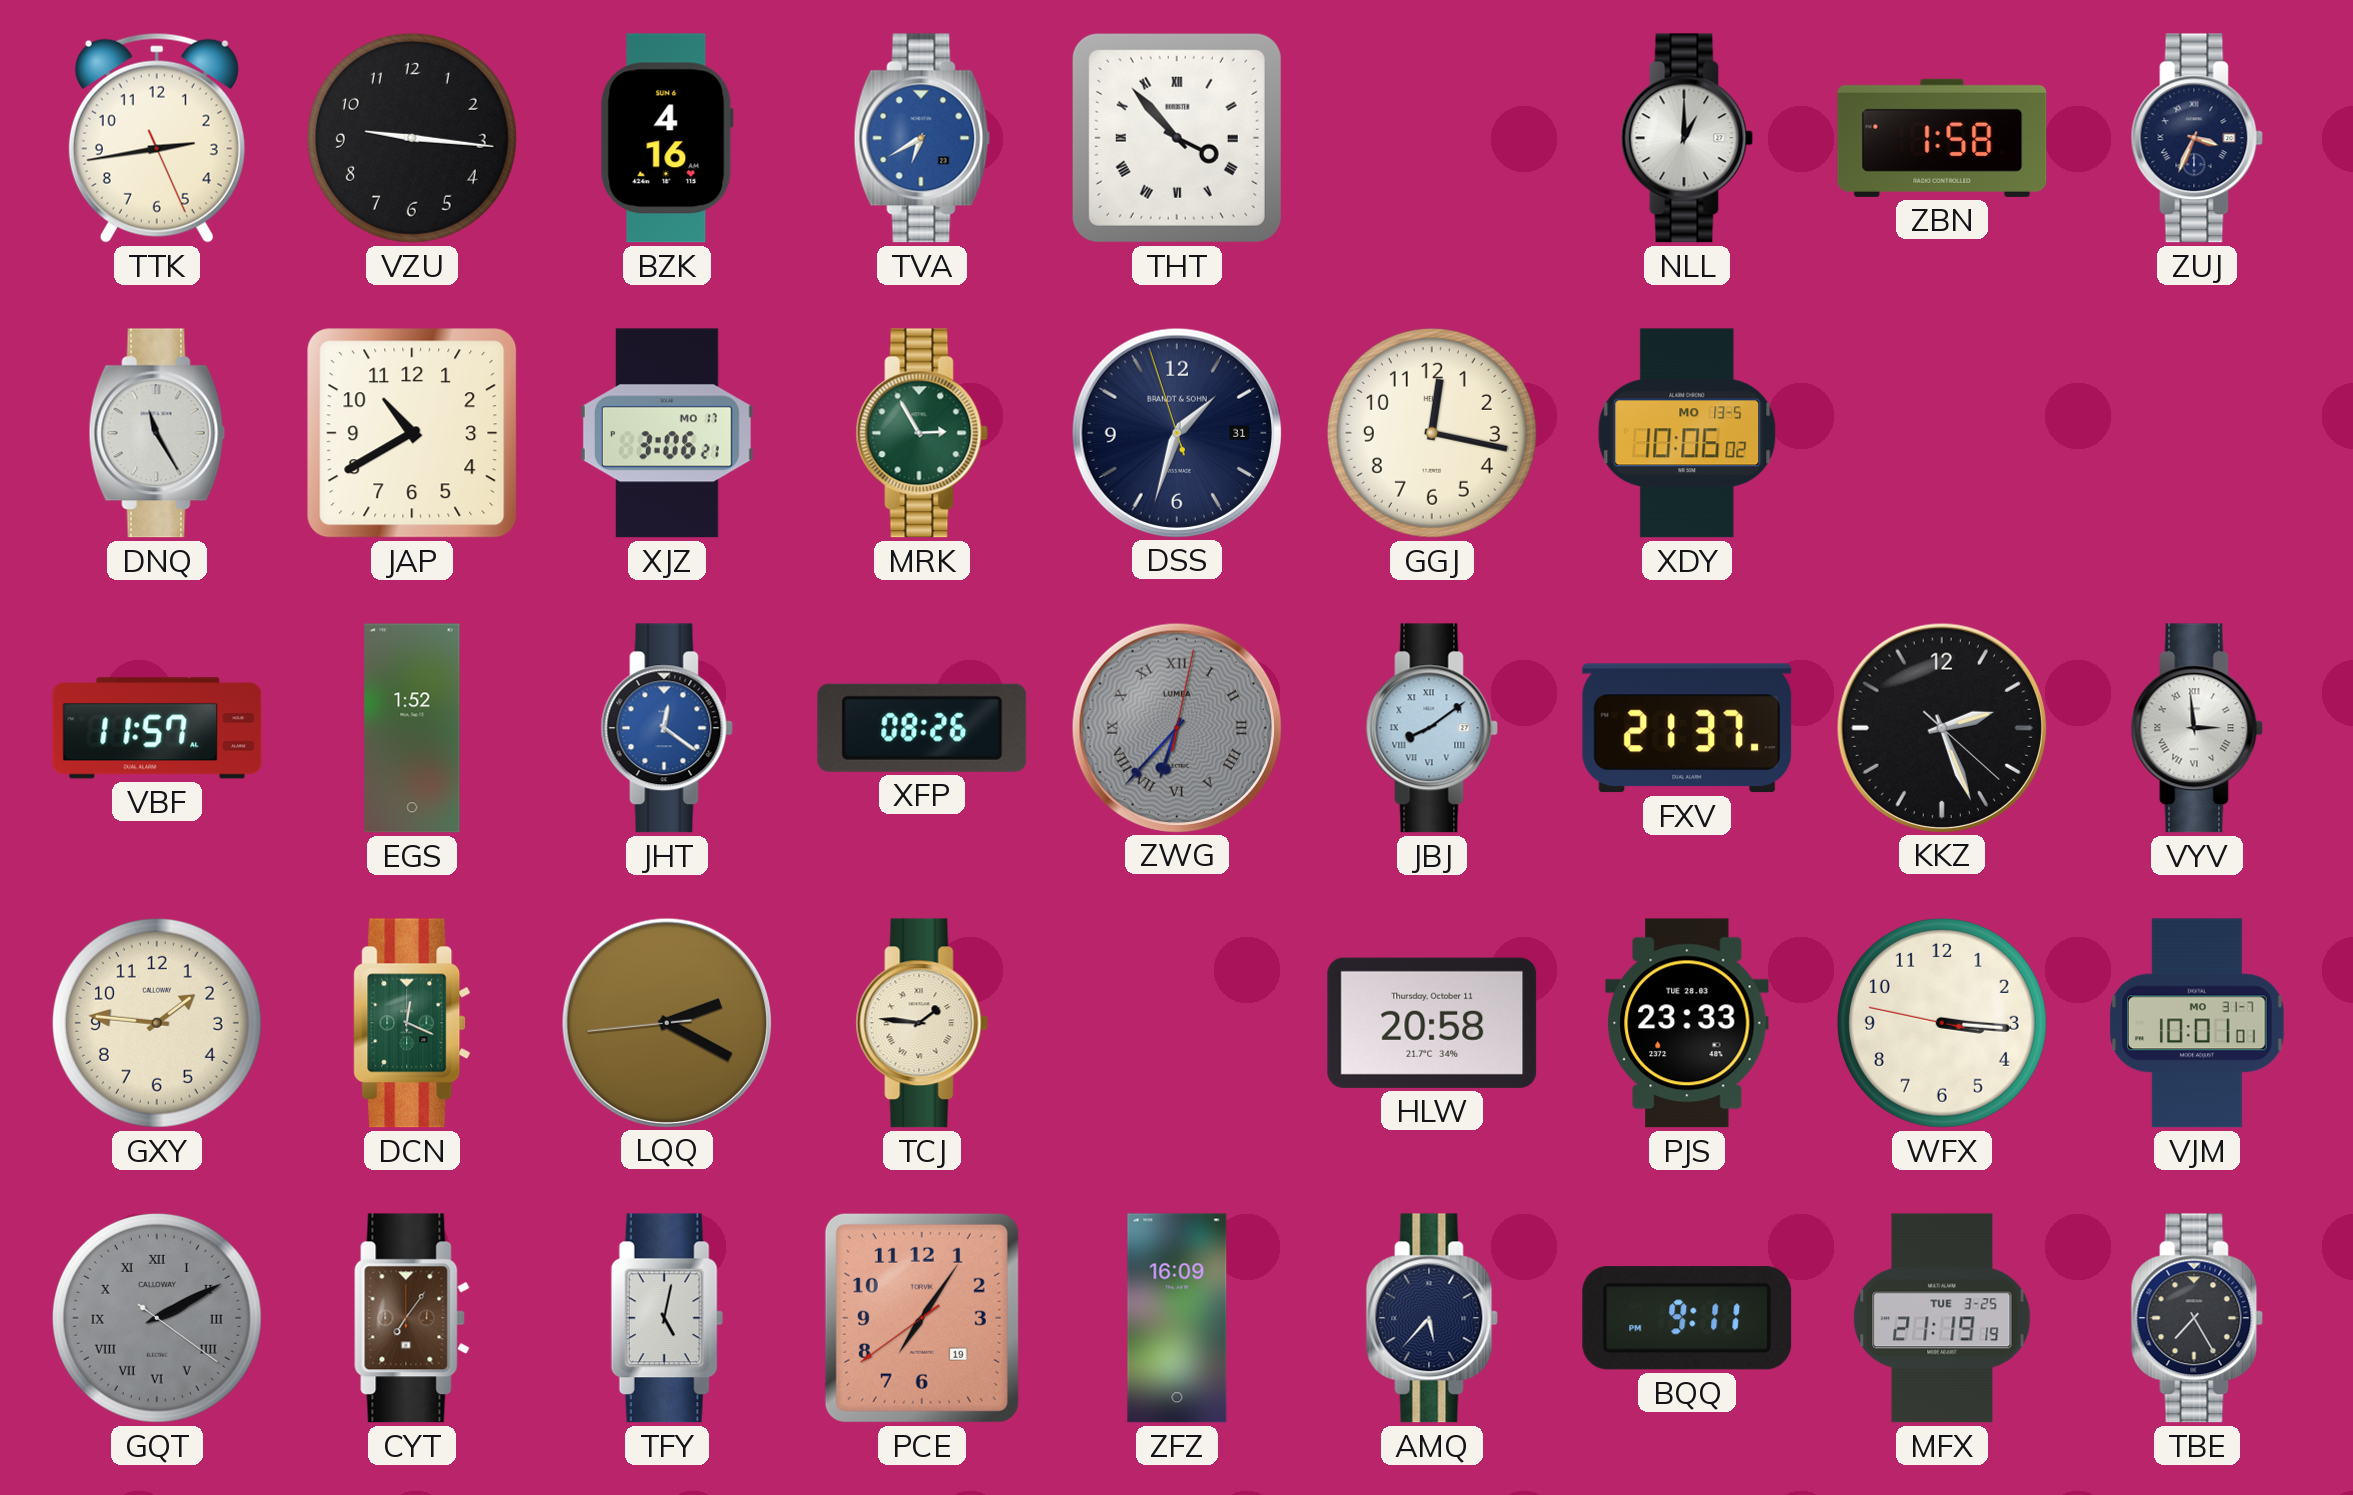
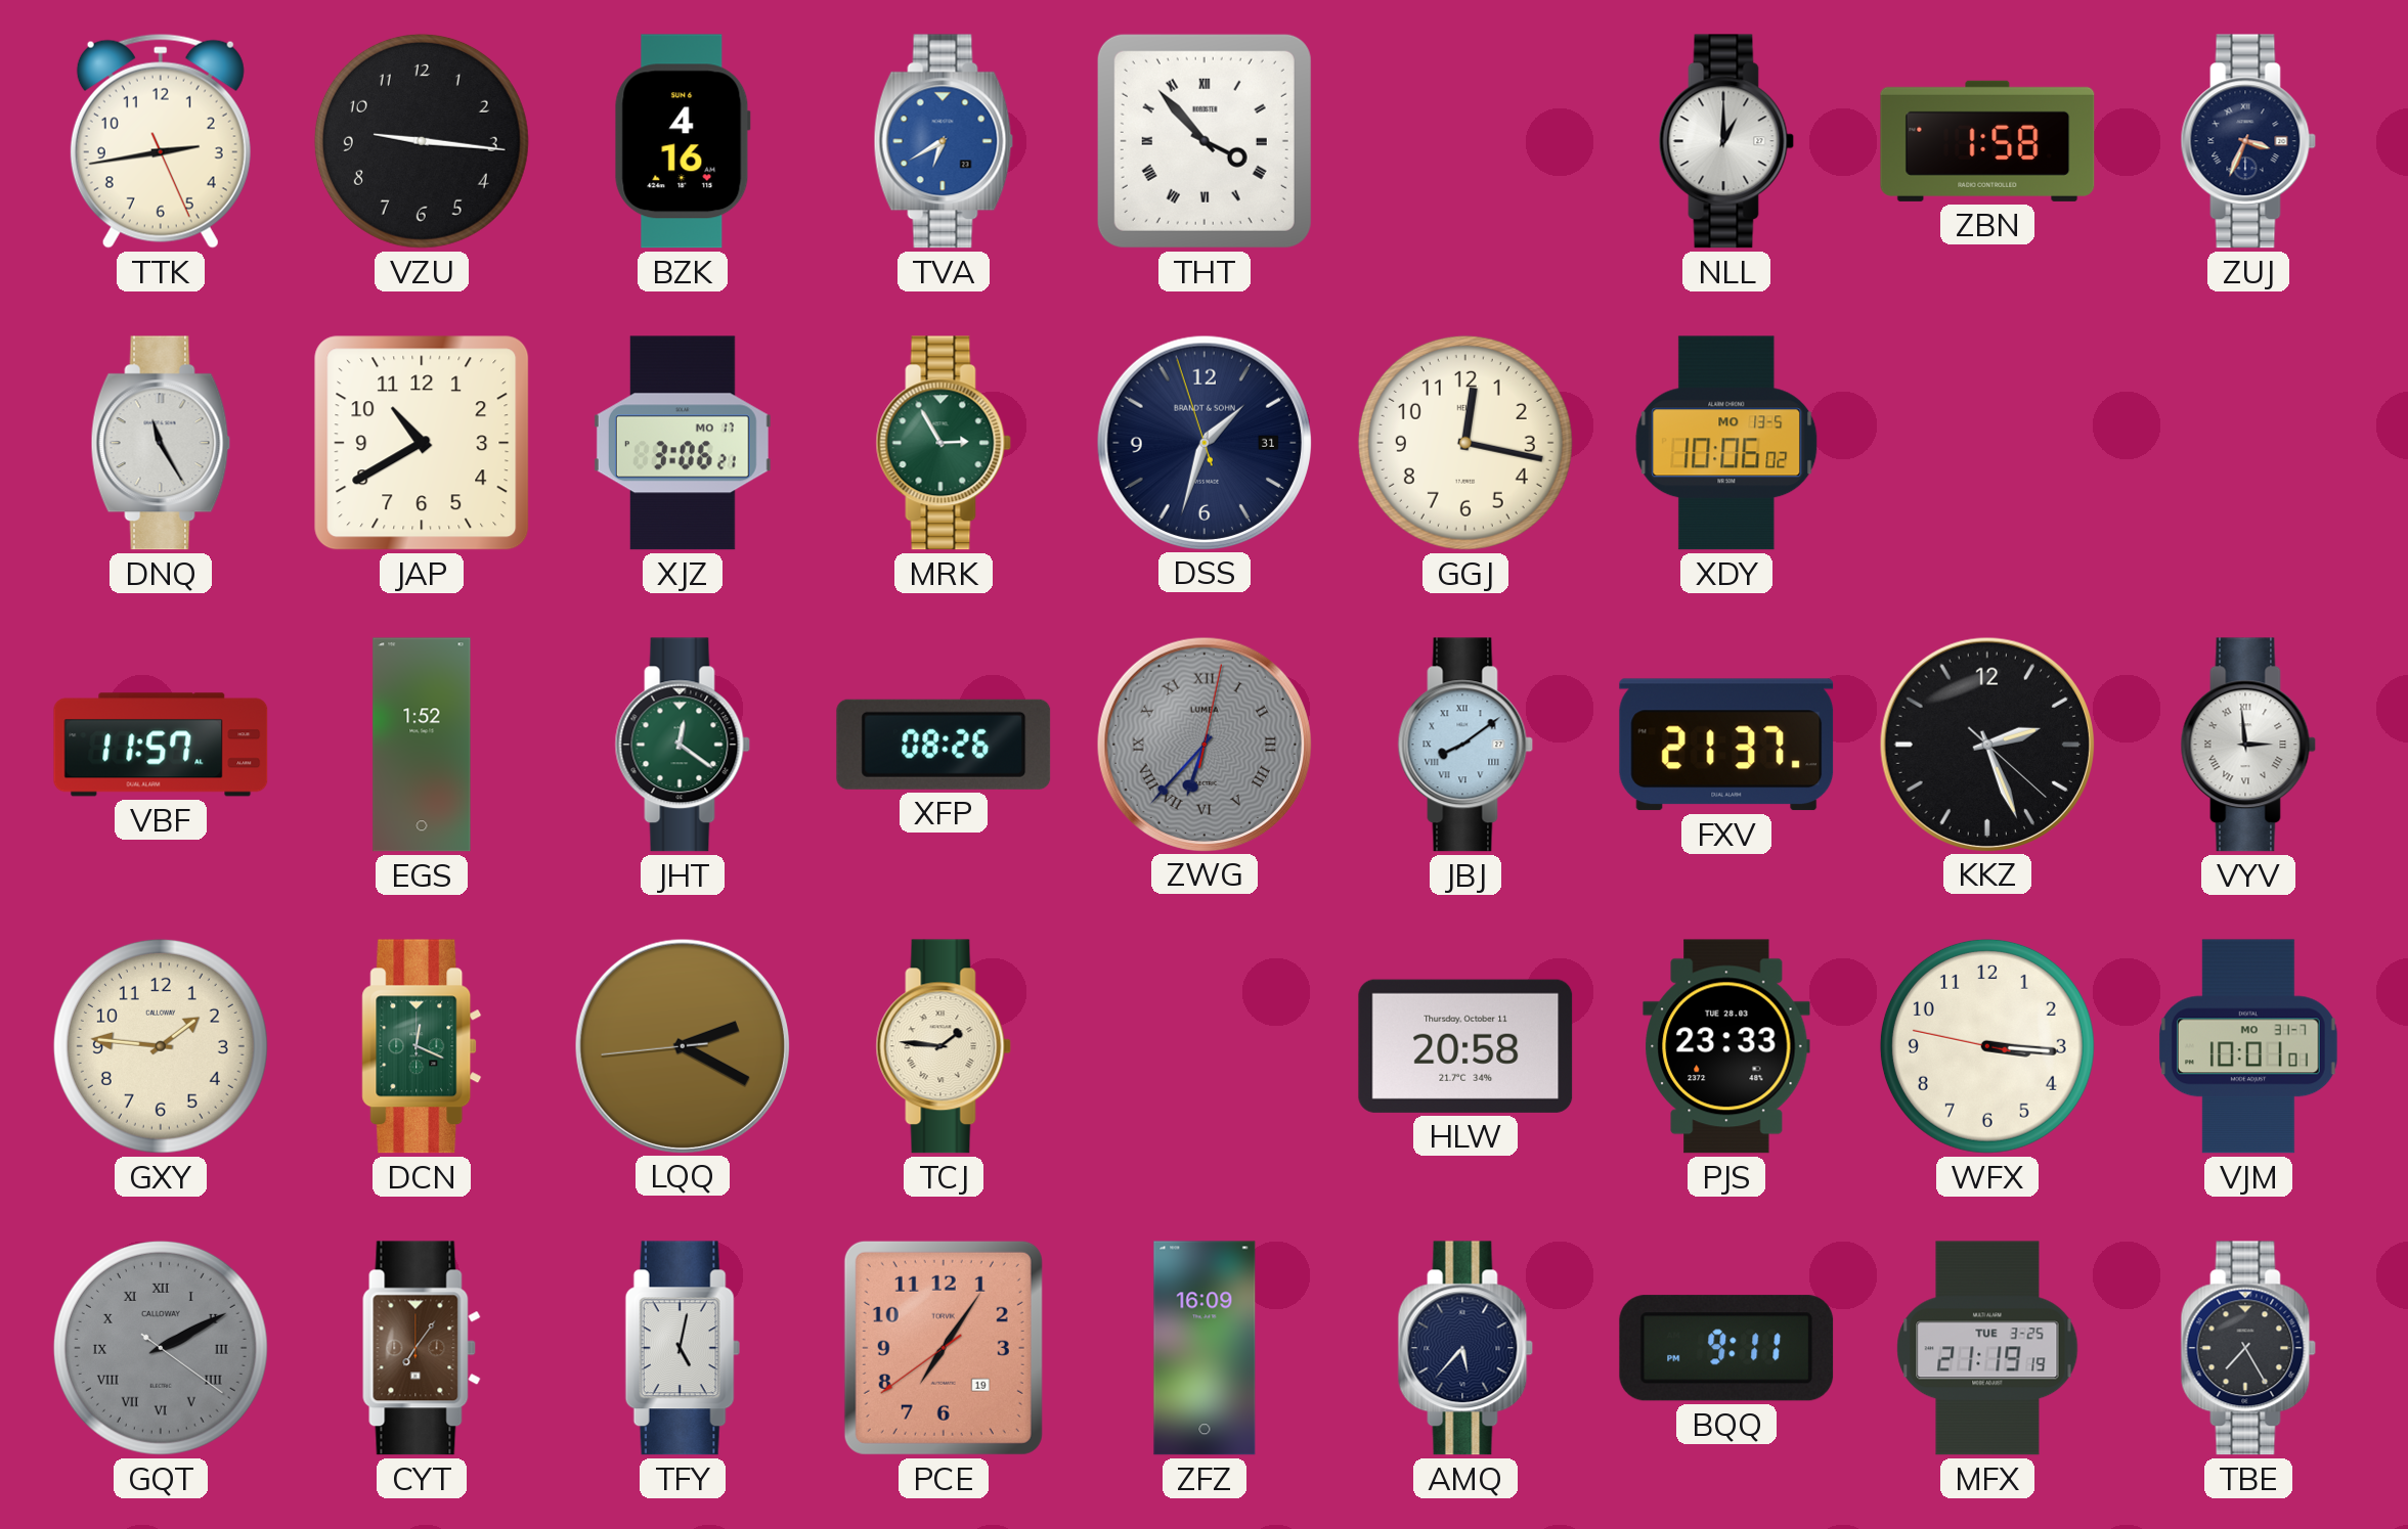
JHT dial: blue -> green (683, 745)
